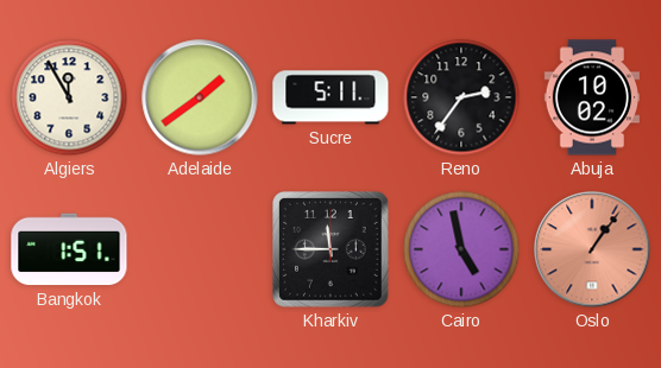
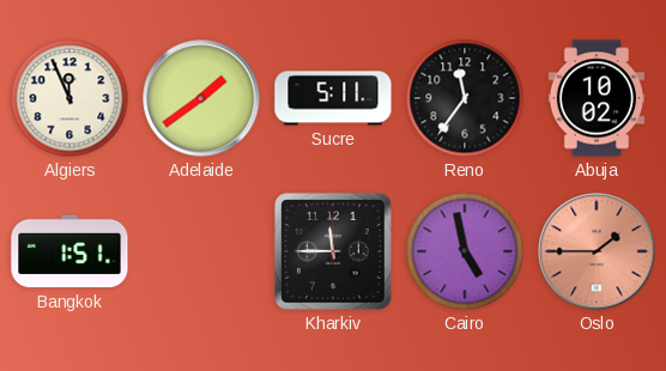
Algiers: 11:55 -> 11:56 (69, 98)
Reno: 2:36 -> 11:36 (465, 98)
Oslo: 1:06 -> 1:45 (597, 251)
